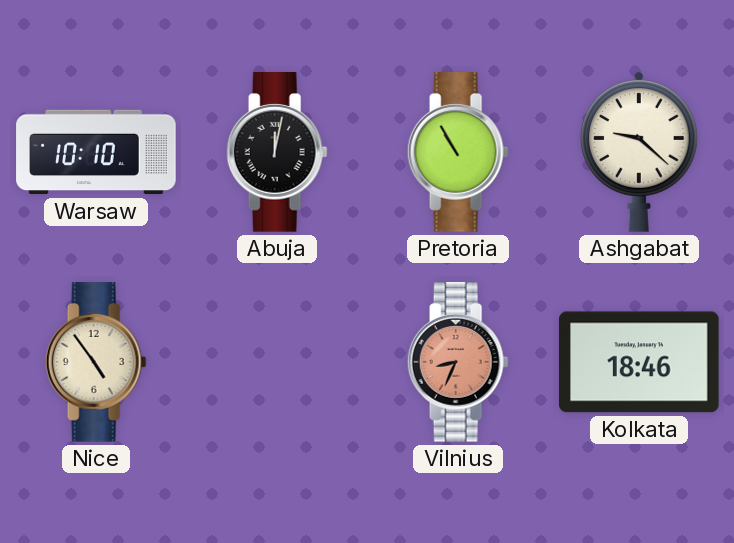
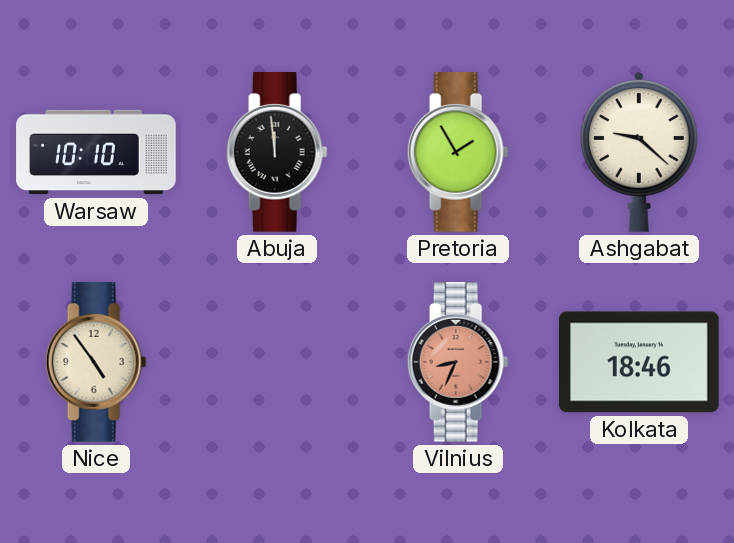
Abuja: 12:02 -> 11:59 (277, 152)
Pretoria: 10:55 -> 1:55 (458, 152)
